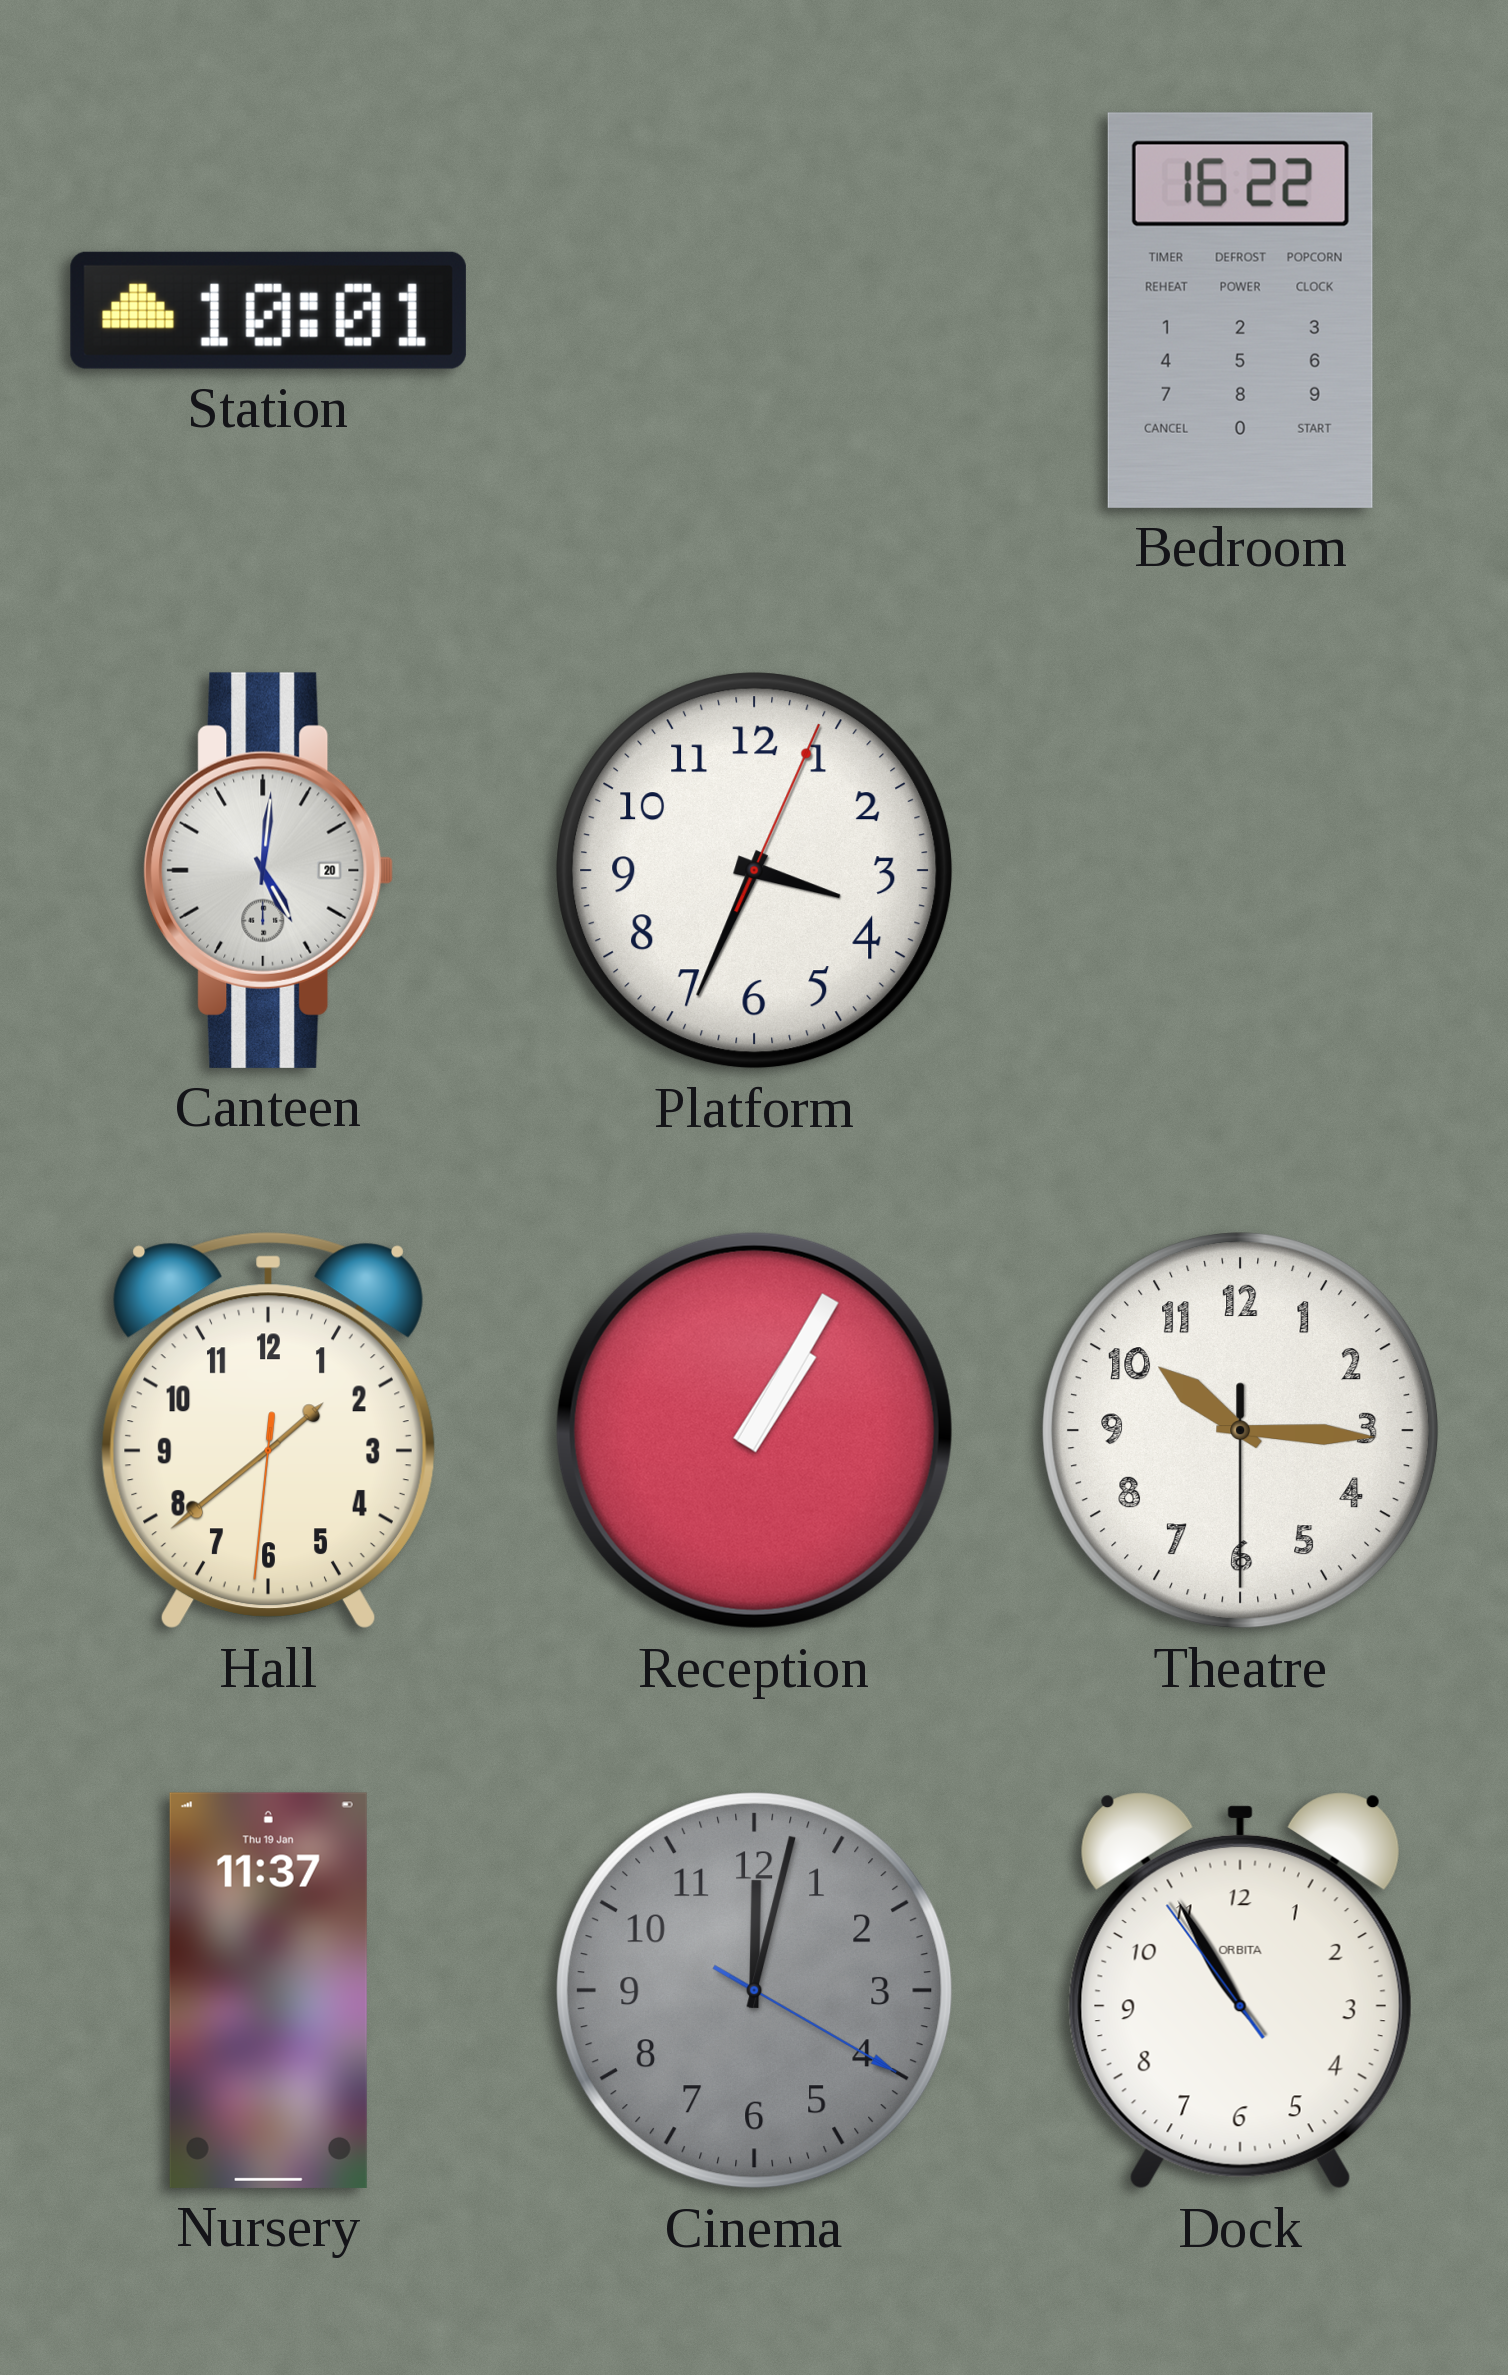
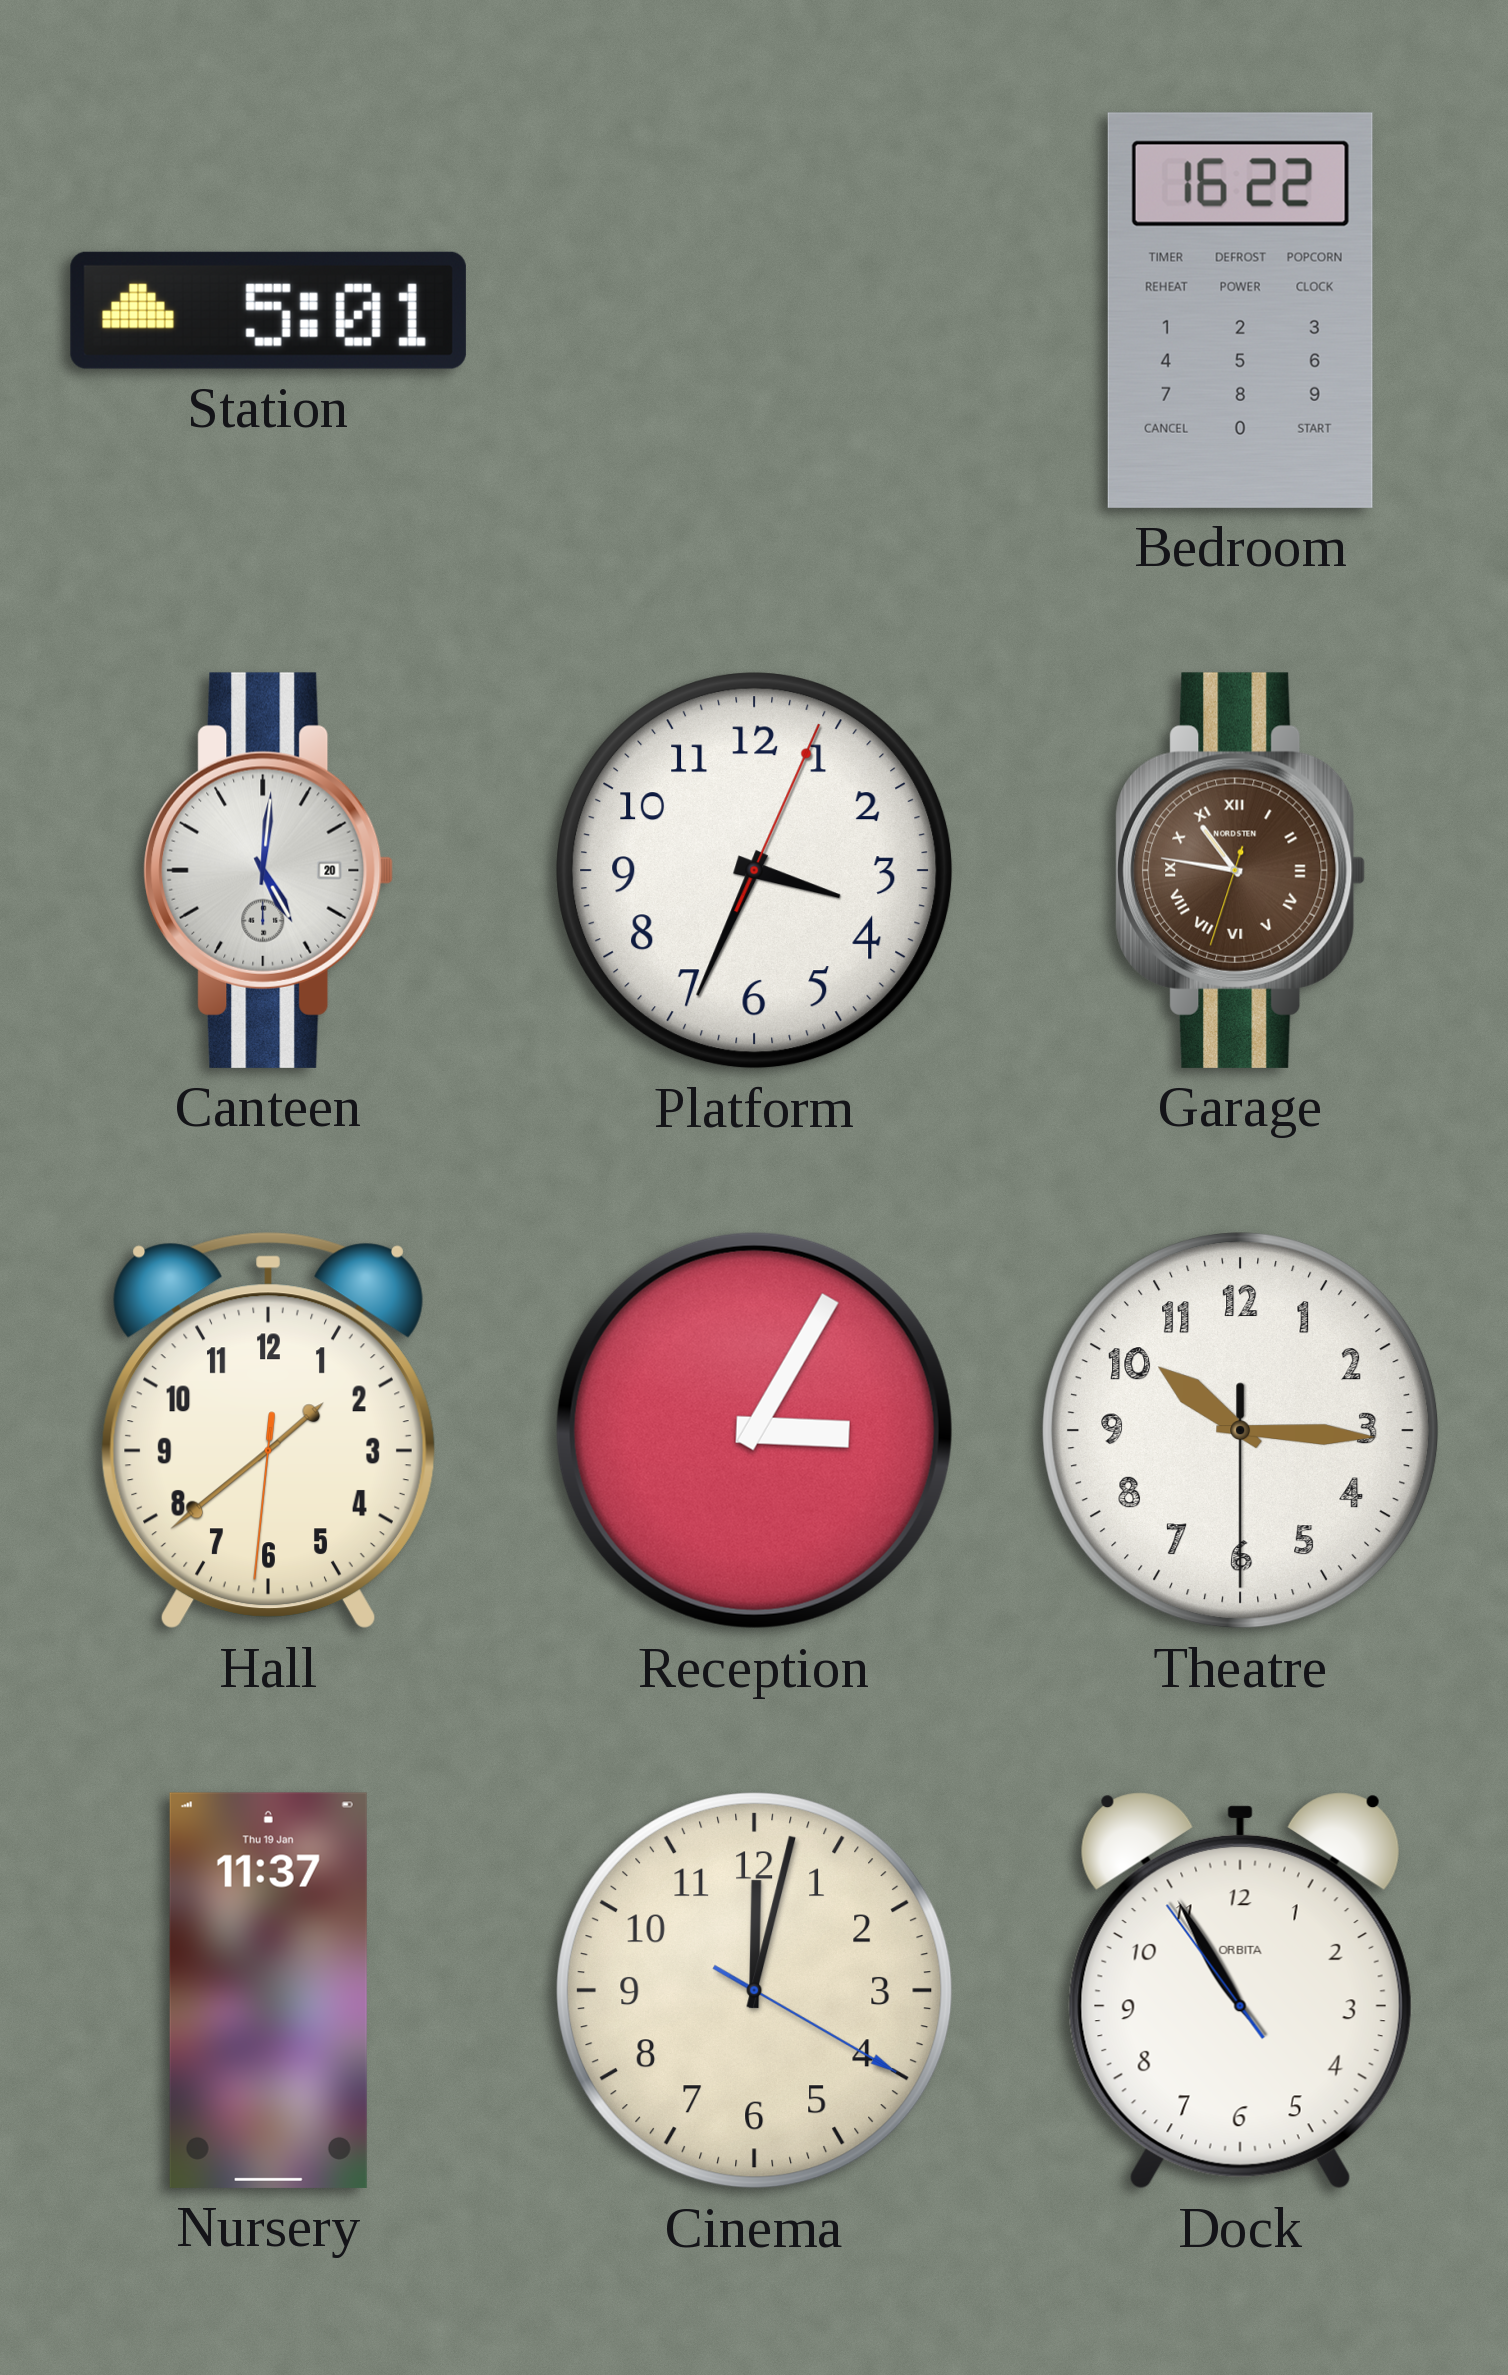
Station: 10:01 -> 5:01 (268, 310)
Garage: none -> 10:46 (1241, 870)
Reception: 1:05 -> 3:05 (754, 1430)
Cinema dial: grey -> cream (755, 1991)
